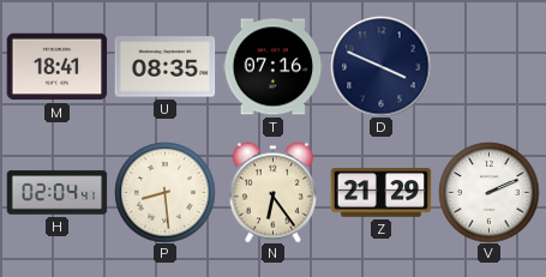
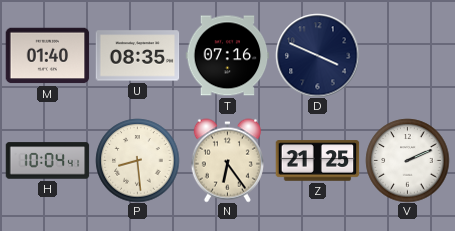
M: 18:41 -> 01:40 (47, 56)
H: 02:04 -> 10:04 (47, 161)
Z: 21:29 -> 21:25 (317, 161)
